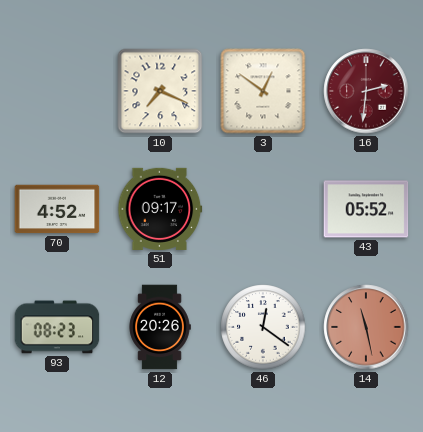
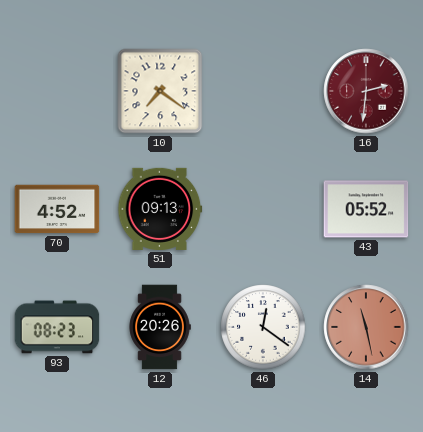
10: 7:19 -> 7:21 (160, 91)
3: 12:51 -> none (263, 91)
51: 09:17 -> 09:13 (160, 209)
